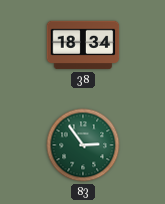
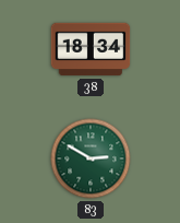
83: 2:54 -> 2:50 (91, 159)
